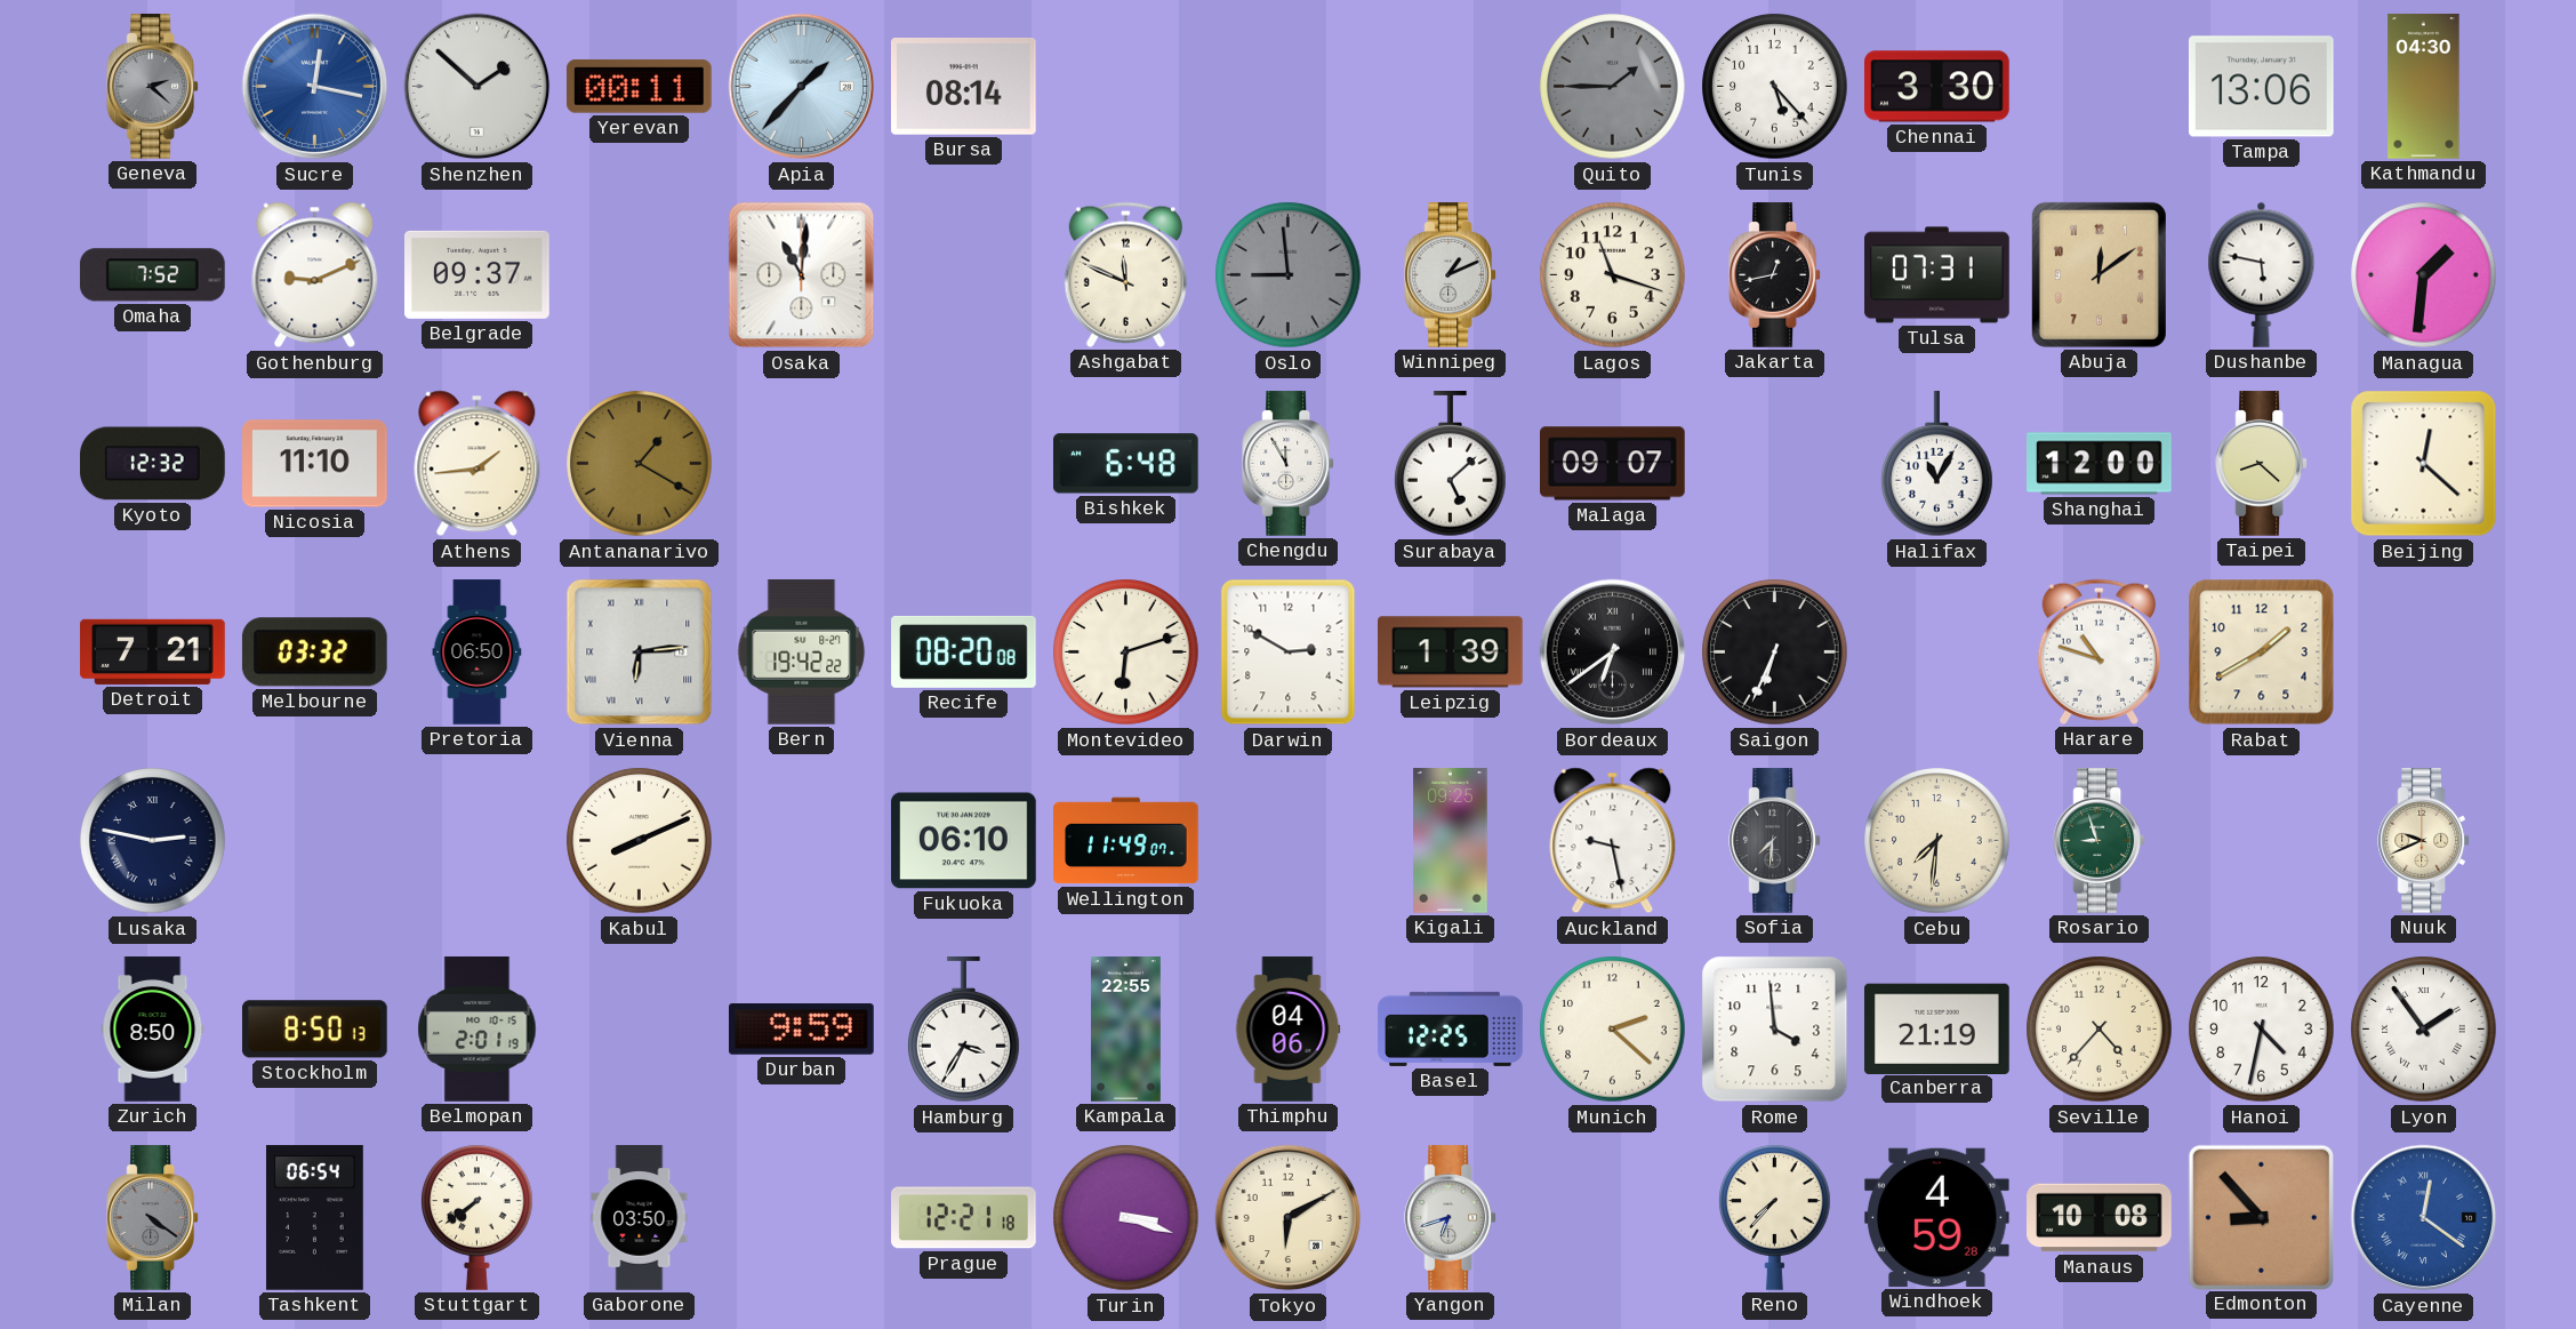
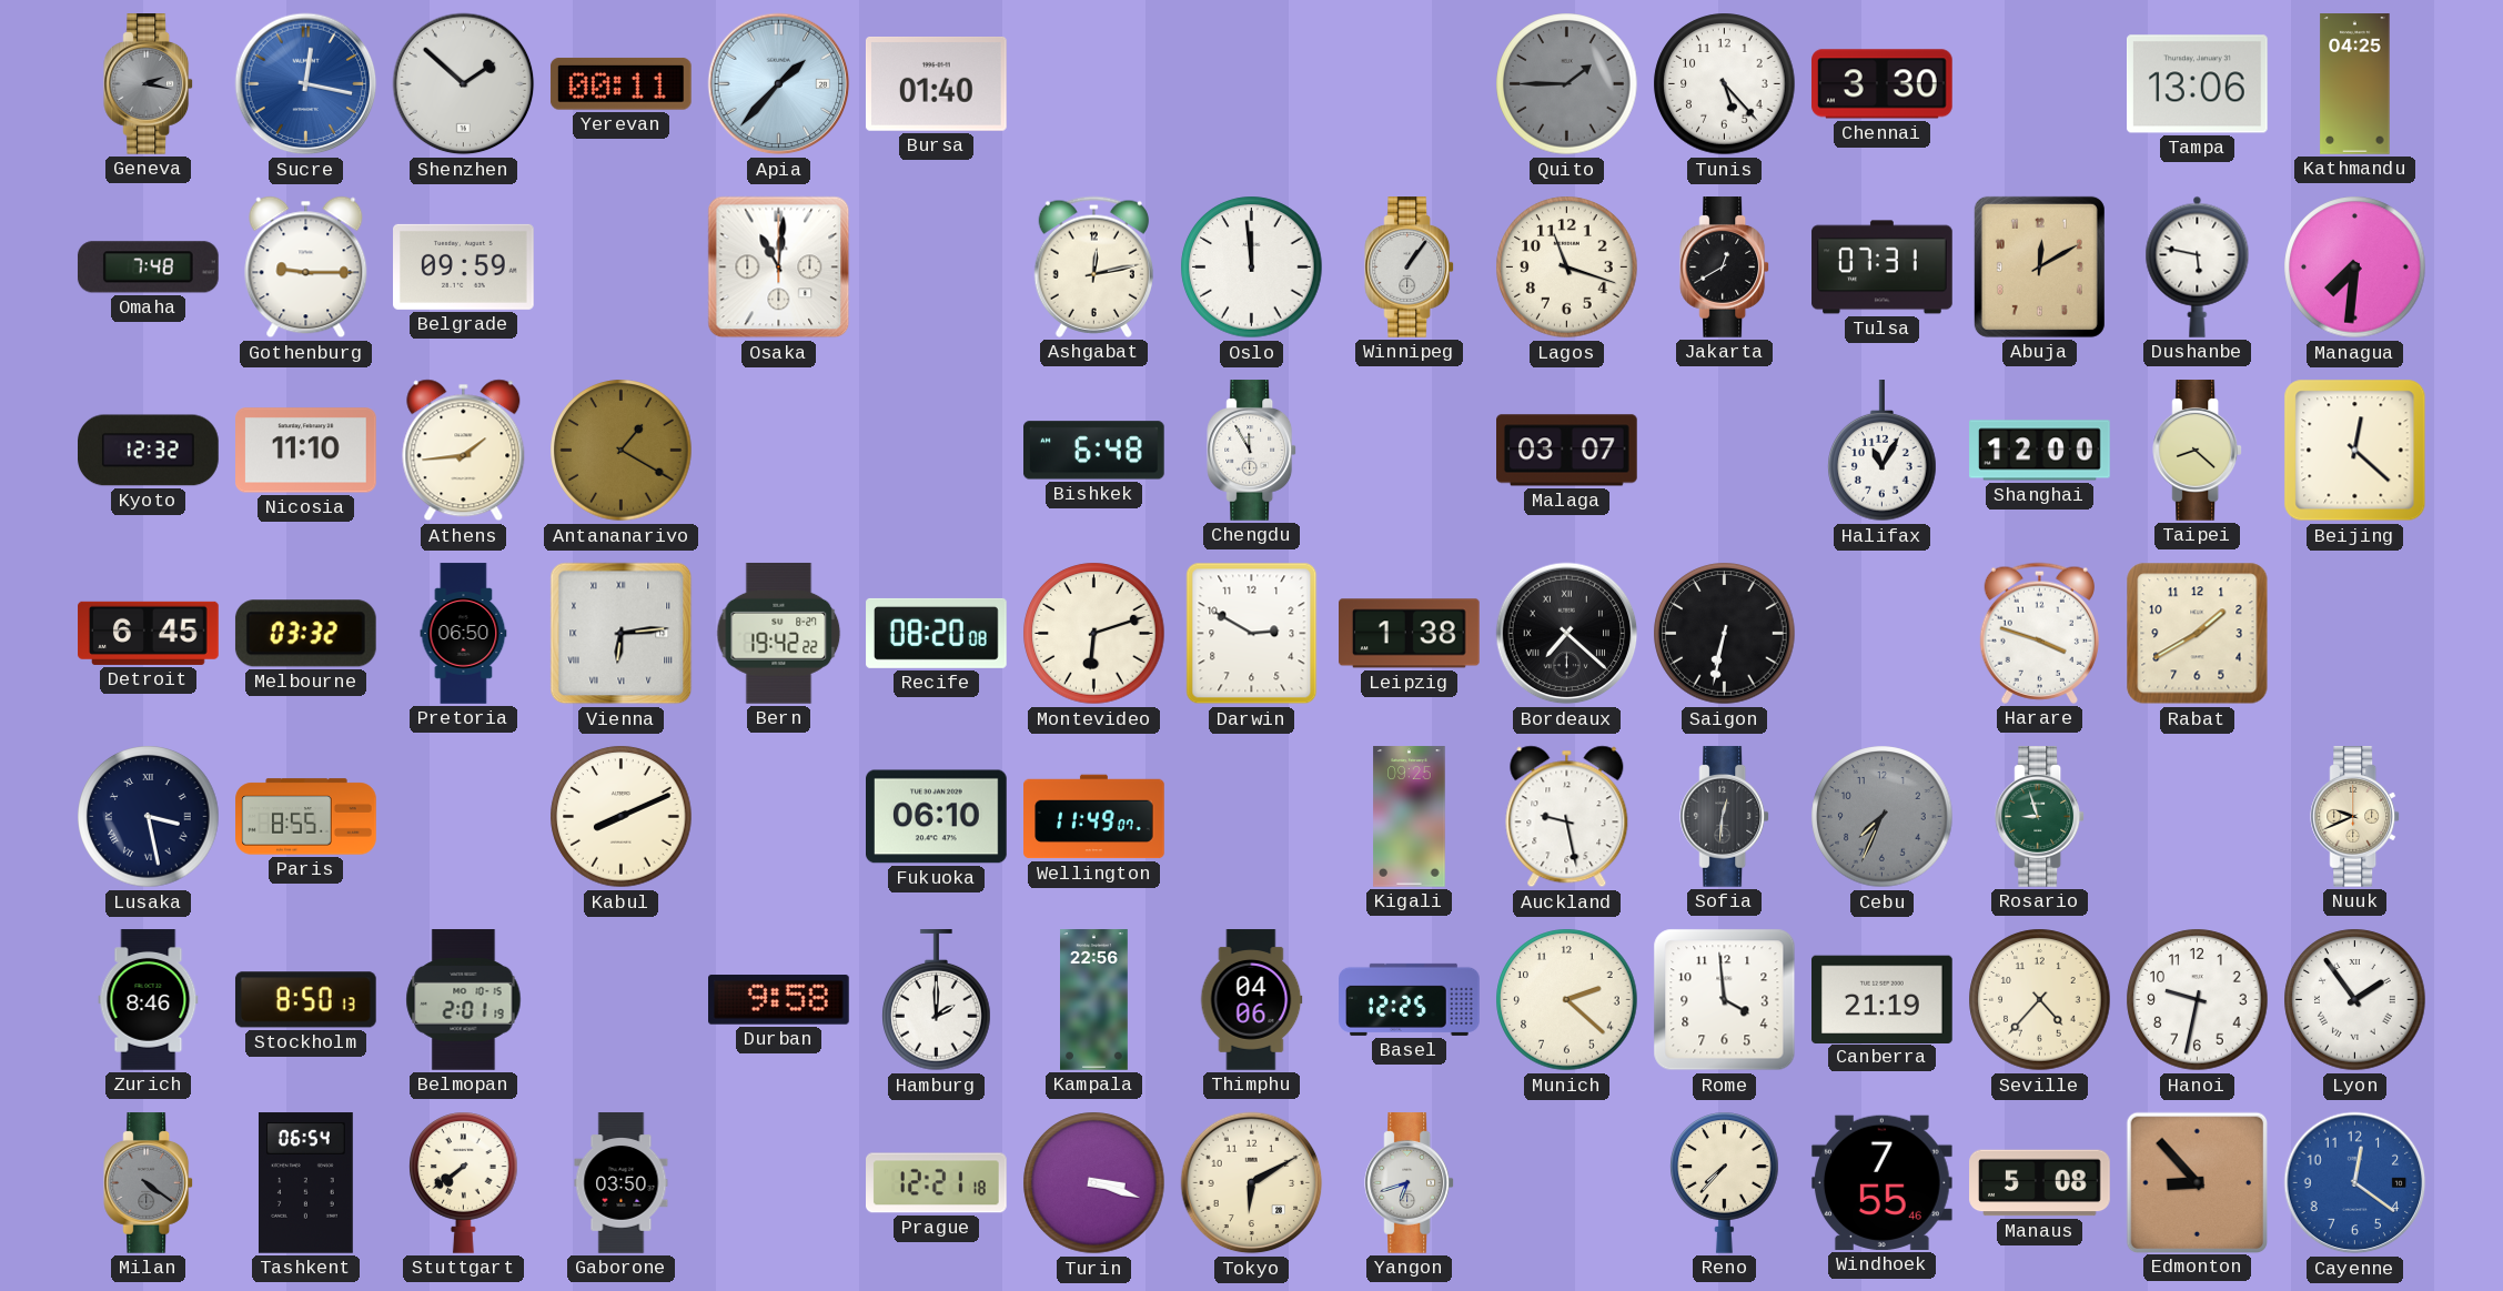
Geneva: 2:22 -> 2:17 (149, 84)
Bursa: 08:14 -> 01:40 (936, 84)
Kathmandu: 04:30 -> 04:25 (2355, 84)
Omaha: 7:52 -> 7:48 (148, 268)
Gothenburg: 9:11 -> 9:15 (306, 268)
Belgrade: 09:37 -> 09:59 (464, 266)
Ashgabat: 11:49 -> 12:13 (1093, 266)
Oslo: 8:59 -> 11:59 (1252, 268)
Oslo dial: grey -> white (1252, 268)
Winnipeg: 1:11 -> 1:06 (1410, 268)
Jakarta: 12:43 -> 12:40 (1725, 268)
Abuja: 12:09 -> 12:10 (2039, 266)
Managua: 1:31 -> 7:31 (2355, 268)
Surabaya: 5:08 -> none (1451, 465)
Malaga: 09:07 -> 03:07 (1567, 451)
Detroit: 7:21 -> 6:45 (149, 633)
Leipzig: 1:39 -> 1:38 (1410, 634)
Bordeaux: 6:39 -> 7:22 (1567, 634)
Saigon: 6:34 -> 6:32 (1725, 634)
Harare: 10:48 -> 3:48 (2039, 633)
Lusaka: 2:47 -> 3:28 (149, 817)
Paris: none -> 8:55 (306, 817)
Sofia: 7:31 -> 12:31 (1725, 817)
Cebu: 7:31 -> 7:34 (1883, 817)
Cebu dial: cream -> grey (1883, 817)
Zurich: 8:50 -> 8:46 (149, 1000)
Durban: 9:59 -> 9:58 (779, 1000)
Hamburg: 3:35 -> 2:00 (937, 1001)
Kampala: 22:55 -> 22:56 (1094, 1000)
Hanoi: 4:32 -> 9:32 (2198, 1000)
Windhoek: 4:59 -> 7:55 (1881, 1182)
Manaus: 10:08 -> 5:08 (2040, 1183)
Cayenne numerals: Roman -> Arabic (2355, 1183)
